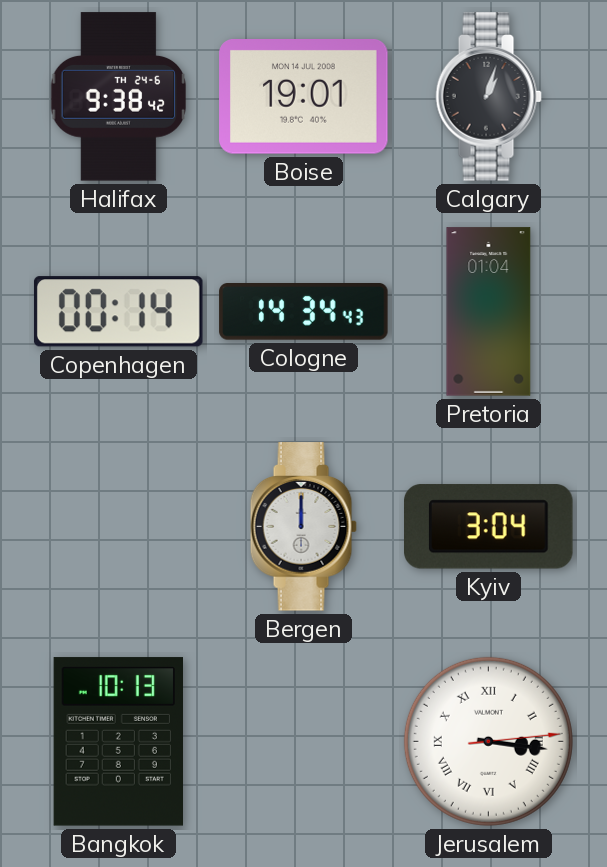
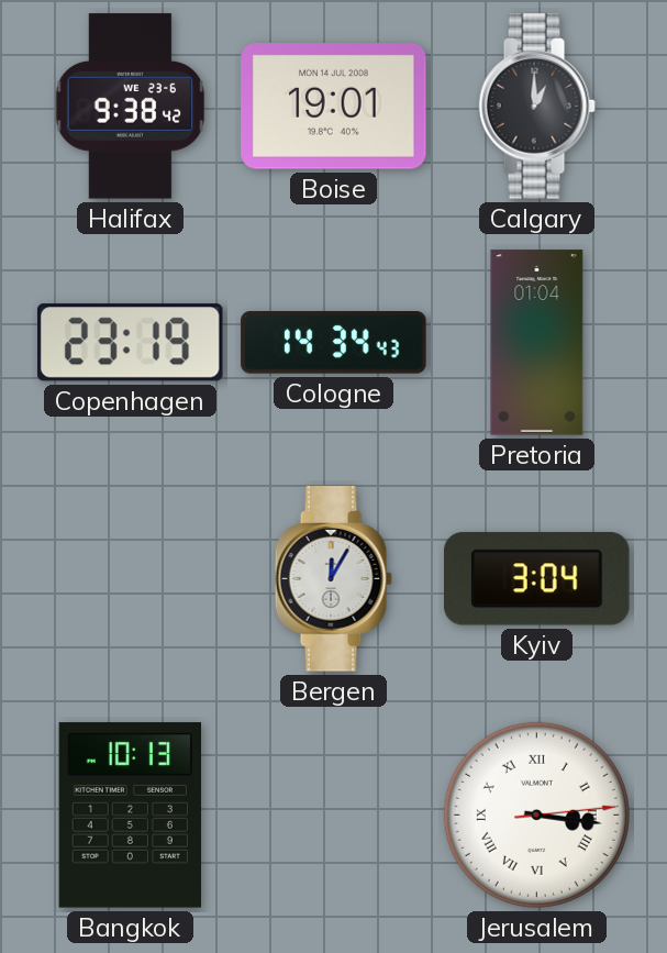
Halifax date: TH 24-6 -> WE 23-6 (131, 107)
Calgary: 1:03 -> 1:00 (536, 107)
Copenhagen: 00:14 -> 23:19 (130, 343)
Bergen: 12:00 -> 12:05 (333, 579)
